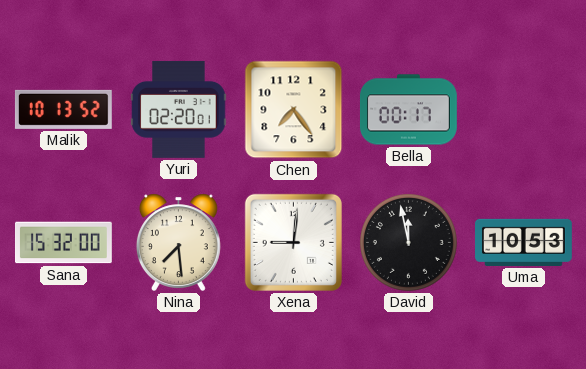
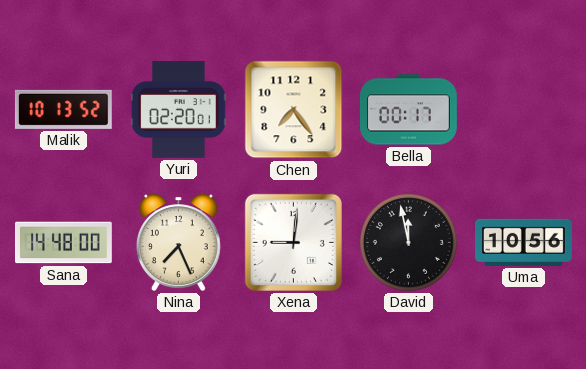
Sana: 15:32 -> 14:48 (64, 243)
Nina: 7:29 -> 7:26 (178, 242)
Uma: 10:53 -> 10:56 (524, 242)
